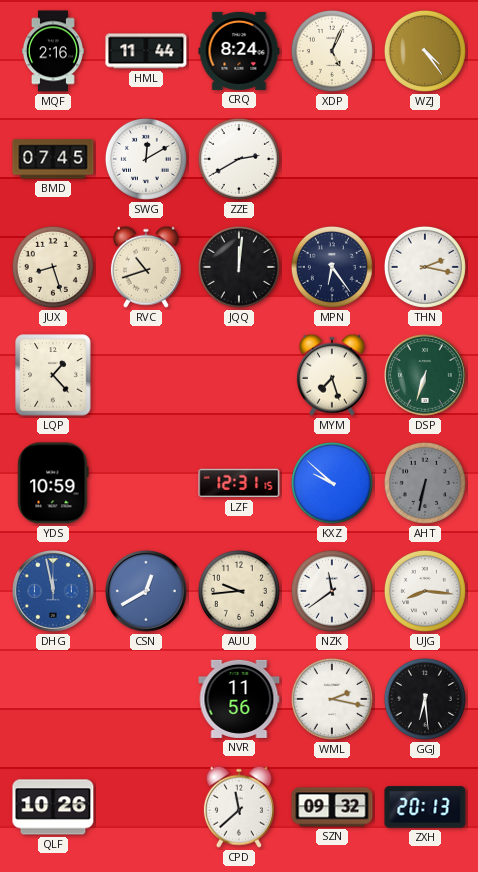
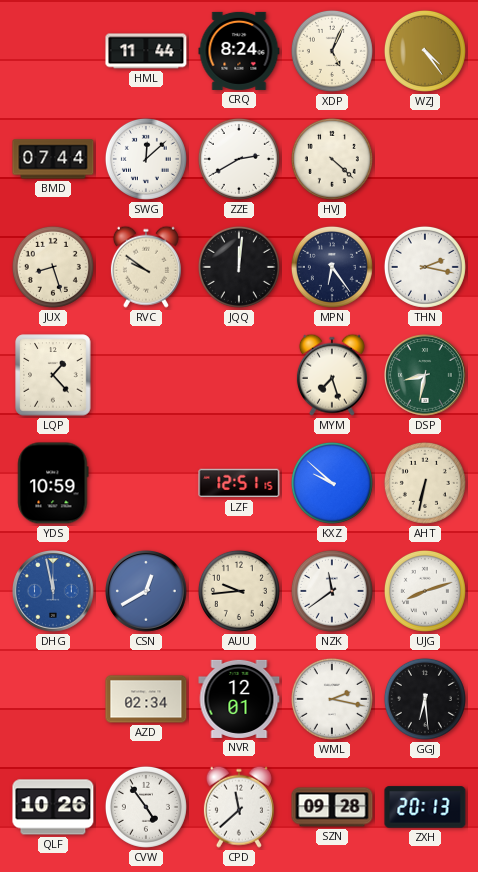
MQF: 2:16 -> none (53, 51)
BMD: 07:45 -> 07:44 (53, 159)
SWG: 12:10 -> 12:08 (146, 159)
HVJ: none -> 4:22 (332, 159)
RVC: 10:42 -> 9:51 (146, 267)
DSP: 6:33 -> 8:32 (426, 376)
LZF: 12:31 -> 12:51 (239, 483)
AHT dial: grey -> cream (425, 483)
UJG: 8:16 -> 8:12 (425, 591)
AZD: none -> 02:34 (146, 699)
NVR: 11:56 -> 12:01 (239, 699)
CVW: none -> 4:54 (146, 807)
SZN: 09:32 -> 09:28 (332, 807)
